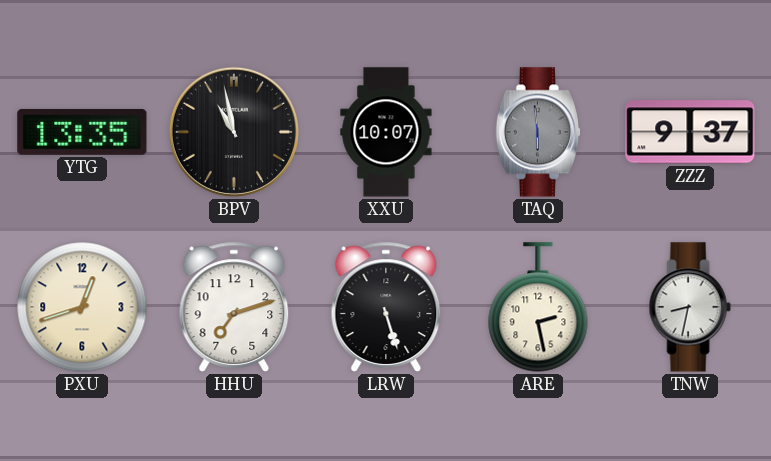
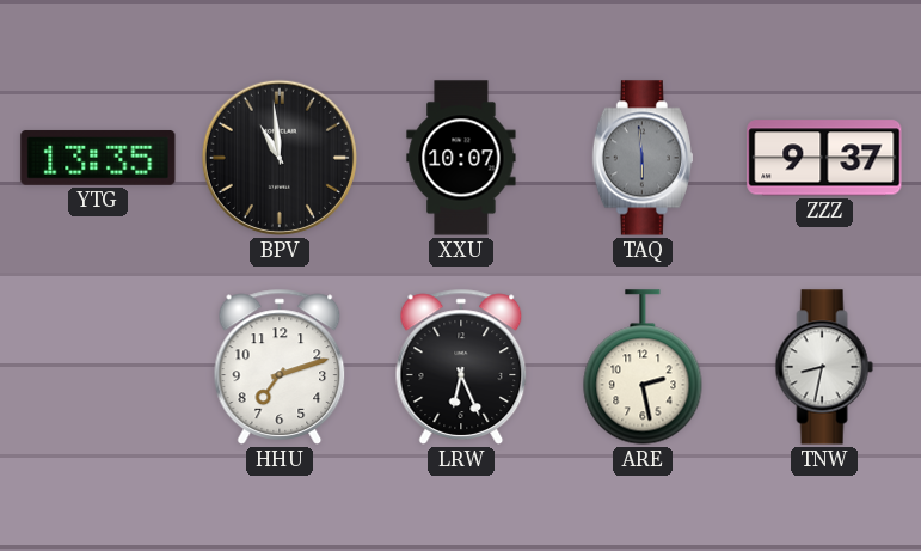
BPV: 10:58 -> 10:59 (280, 158)
PXU: 12:42 -> none (82, 307)
LRW: 5:27 -> 6:26 (461, 367)
